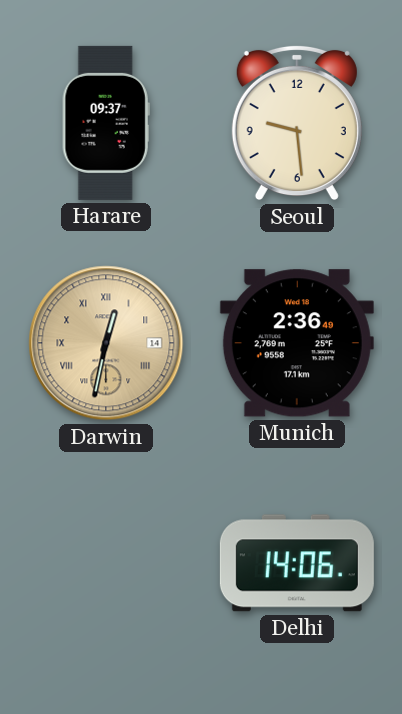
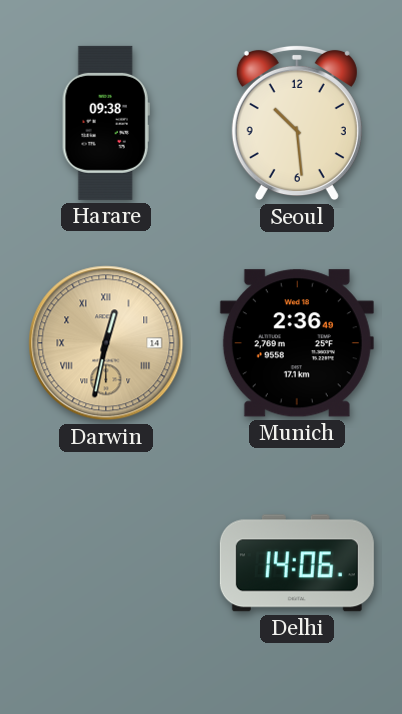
Harare: 09:37 -> 09:38 (106, 123)
Seoul: 9:29 -> 10:29 (297, 123)
